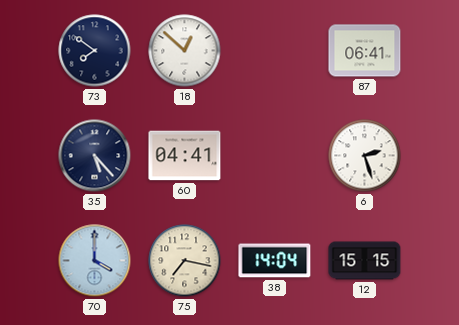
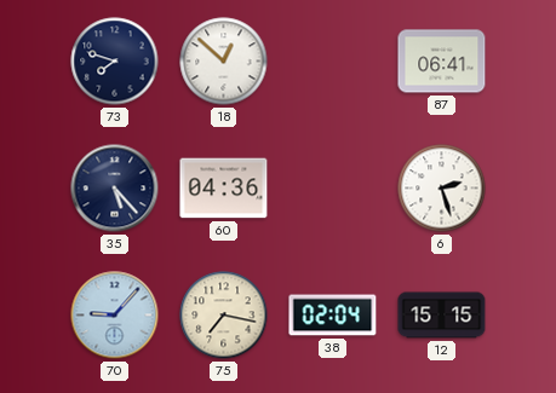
73: 7:51 -> 7:48 (115, 62)
60: 04:41 -> 04:36 (224, 189)
70: 4:00 -> 9:07 (115, 316)
38: 14:04 -> 02:04 (333, 316)
